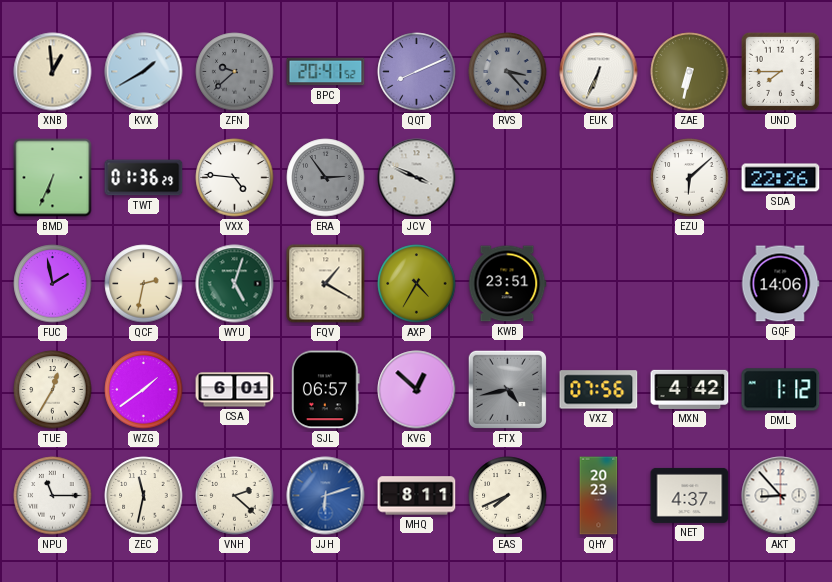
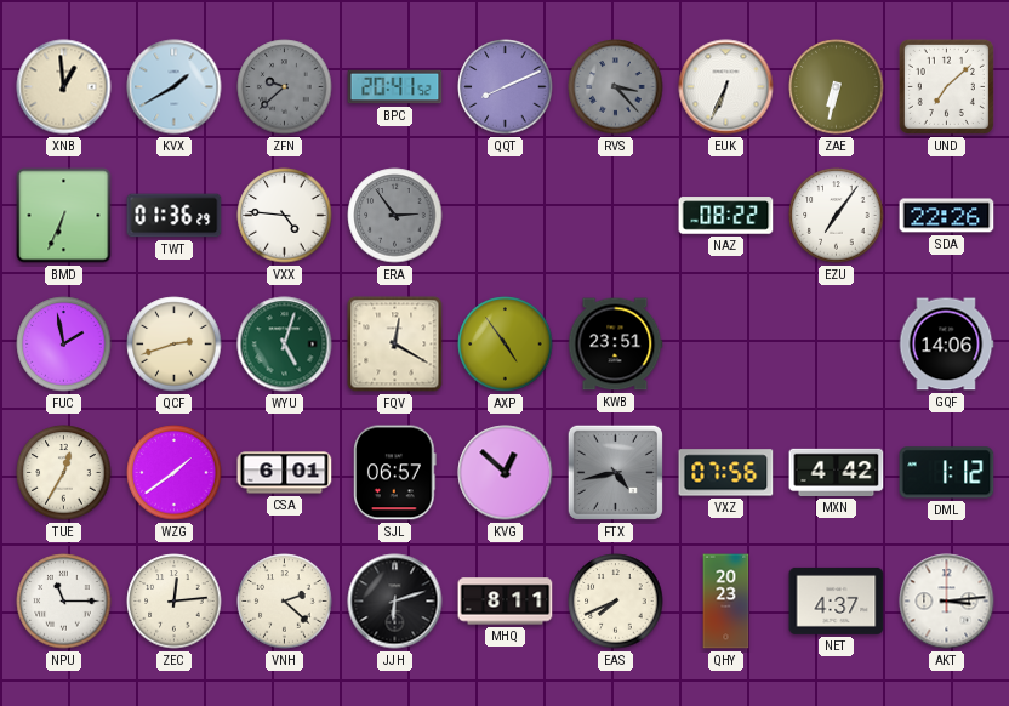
UND: 7:45 -> 7:08 (946, 86)
JCV: 3:49 -> none (417, 178)
NAZ: none -> 08:22 (726, 216)
EZU: 6:08 -> 7:06 (837, 216)
QCF: 2:32 -> 2:42 (175, 345)
FQV: 1:20 -> 12:20 (395, 345)
AXP: 4:35 -> 4:54 (506, 345)
ZEC: 11:32 -> 12:14 (175, 602)
JJH dial: blue -> black (395, 602)
AKT: 8:53 -> 3:14 (947, 602)
